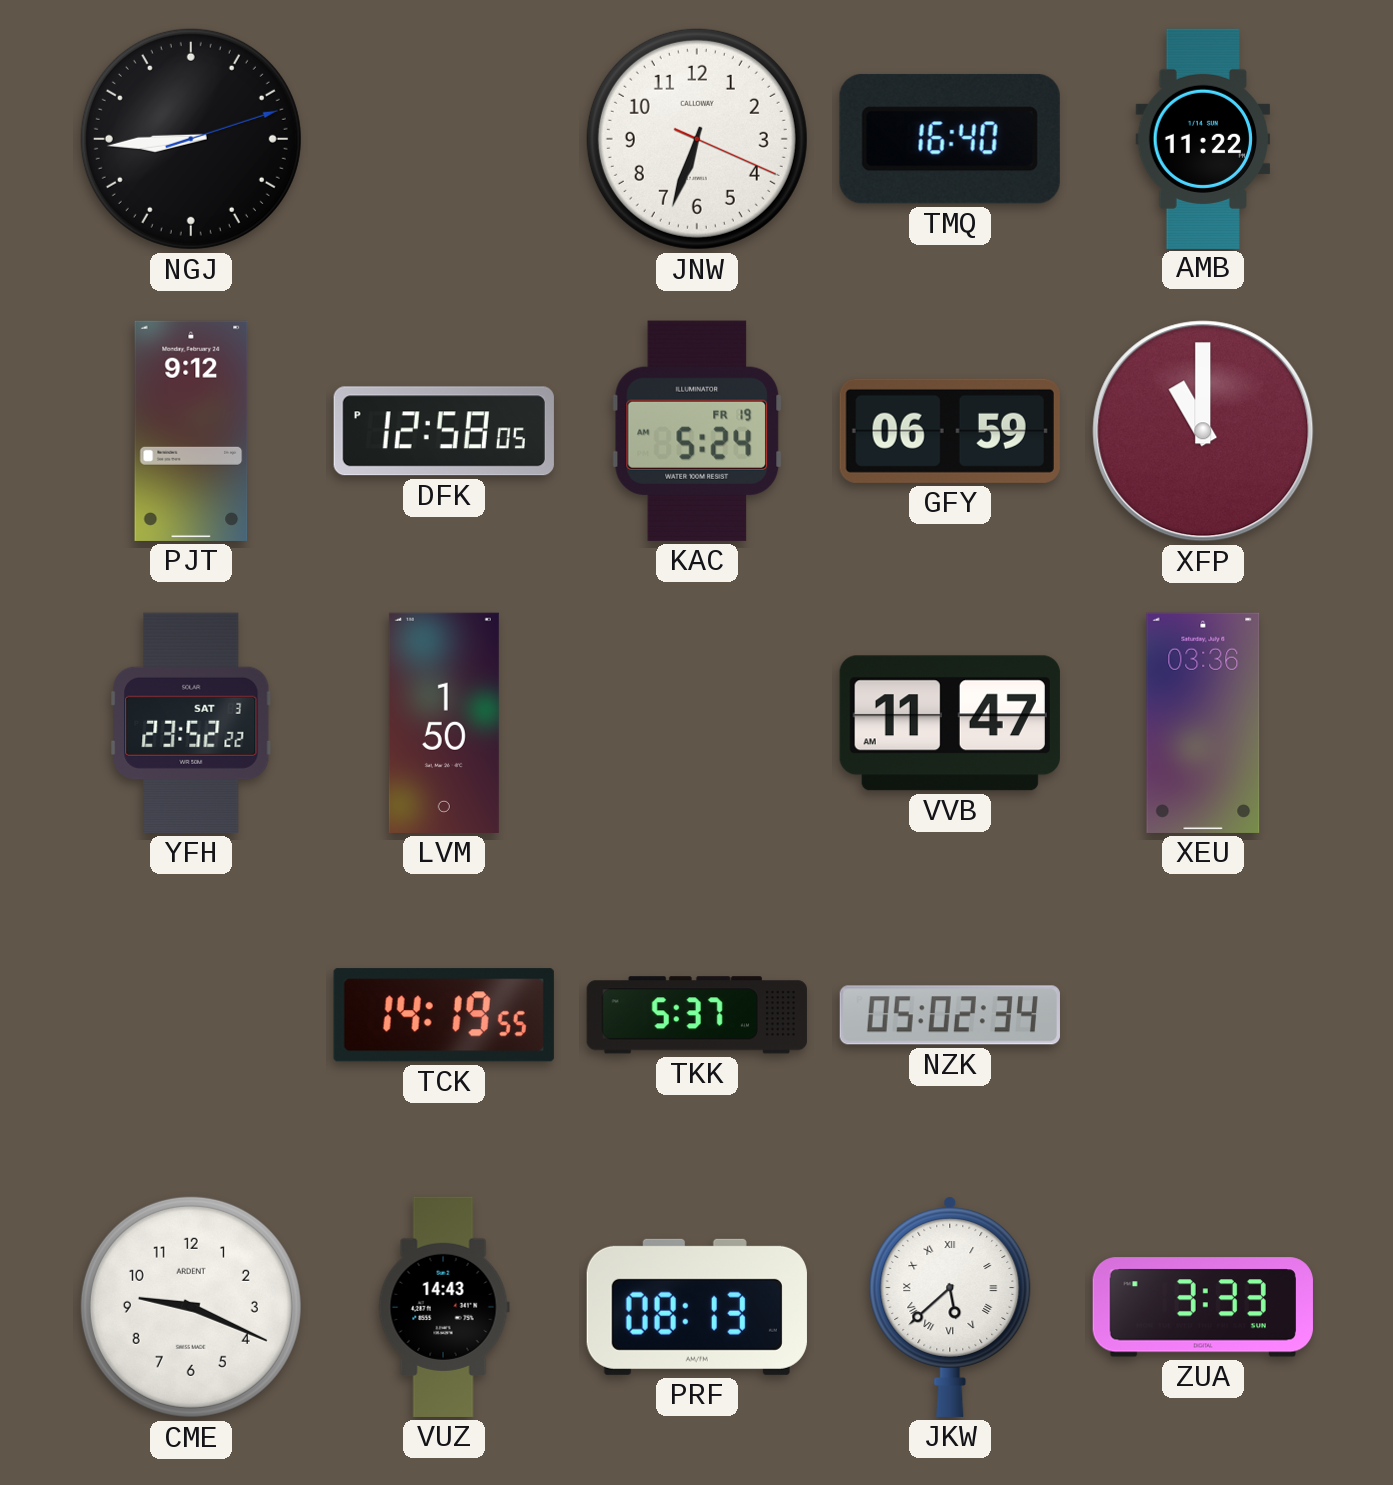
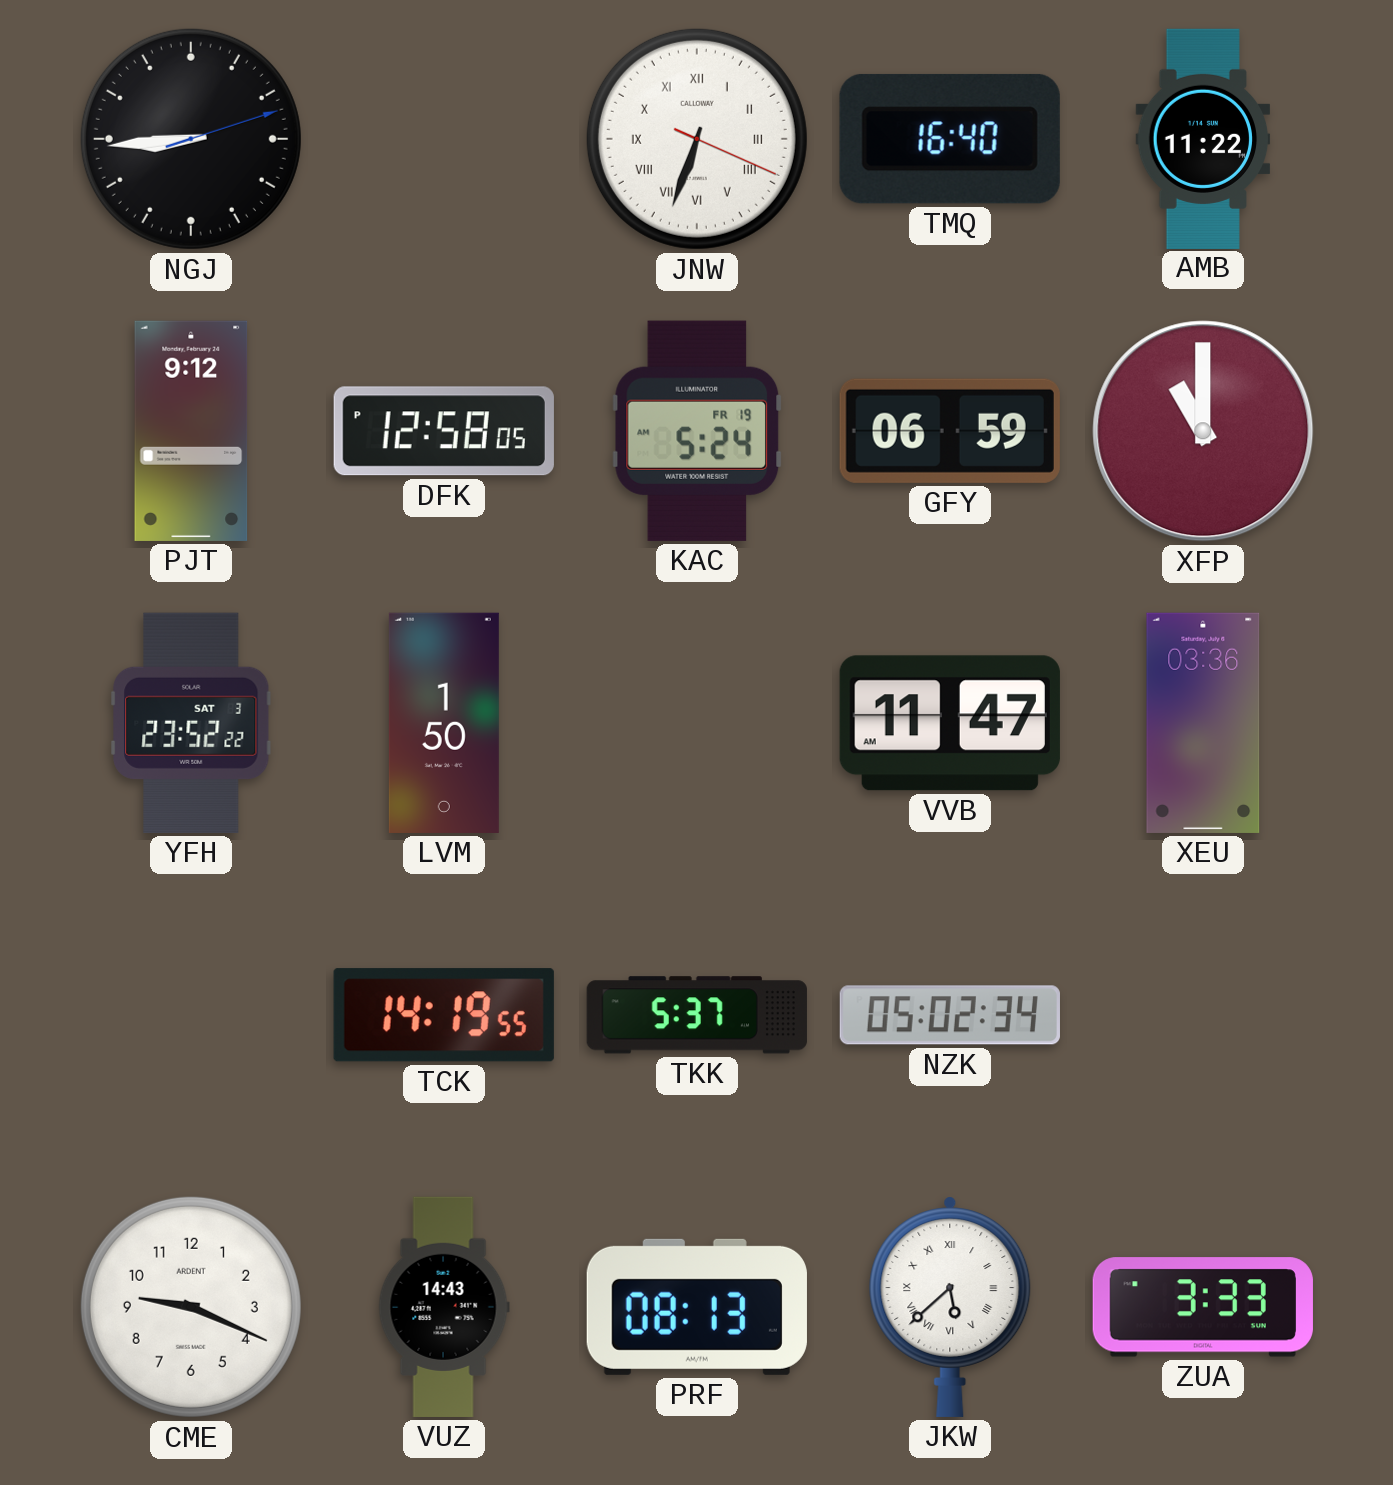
JNW numerals: Arabic -> Roman (697, 139)
